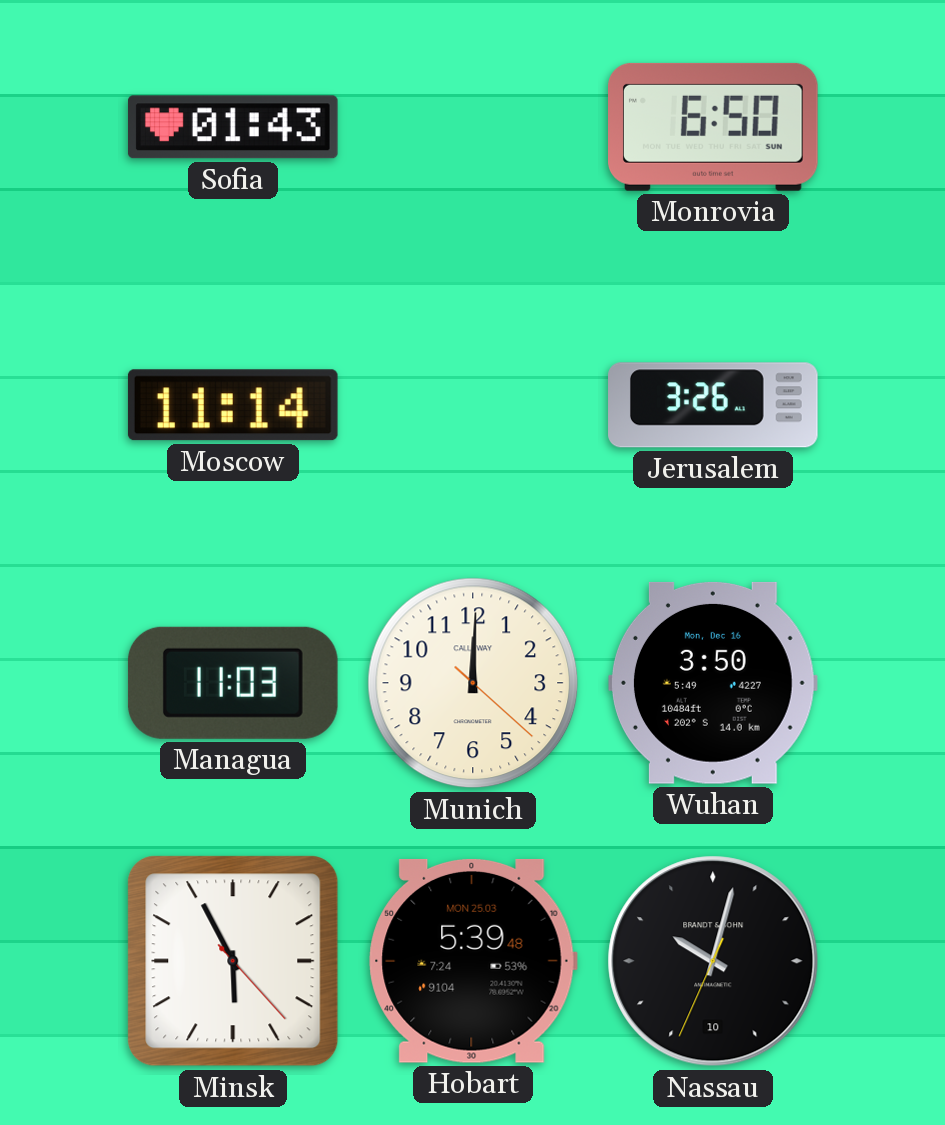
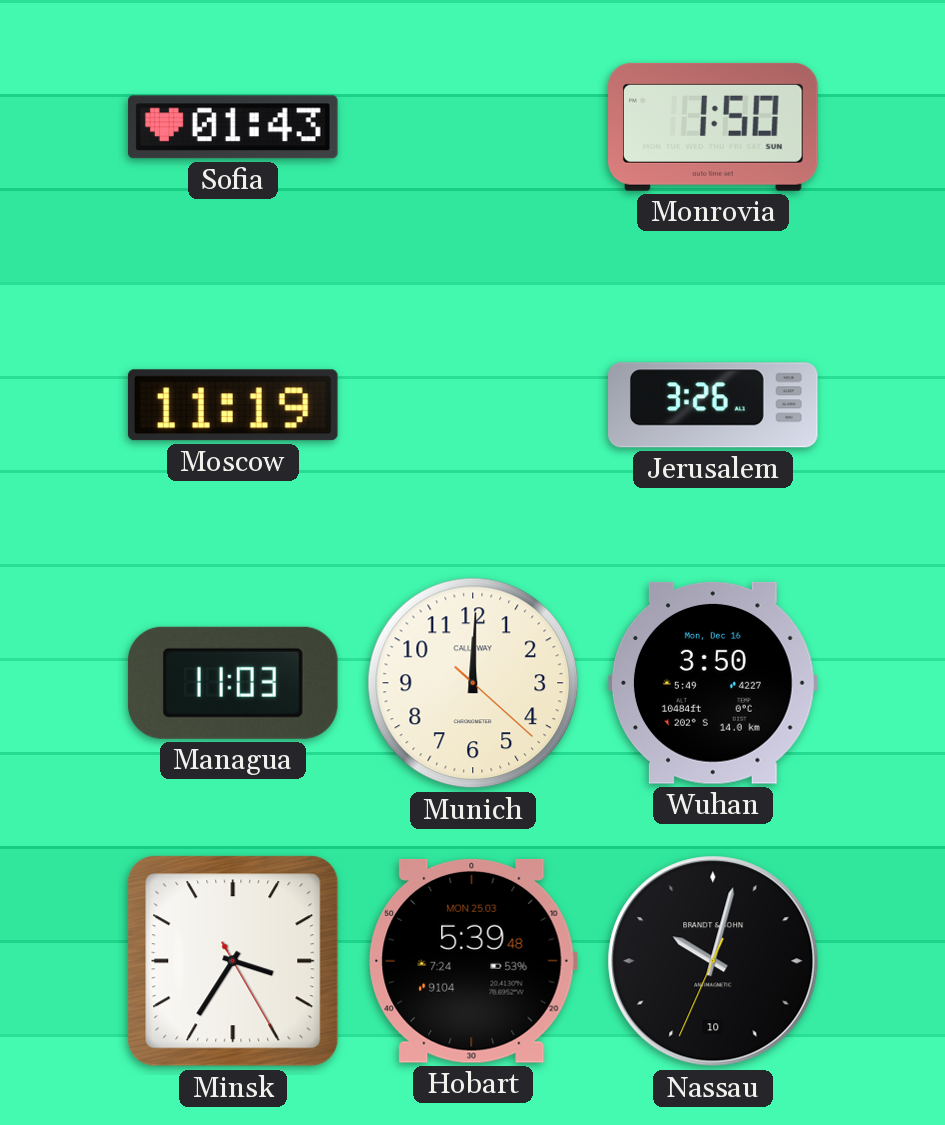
Monrovia: 6:50 -> 1:50 (714, 127)
Moscow: 11:14 -> 11:19 (233, 405)
Minsk: 5:55 -> 3:35 (233, 961)
